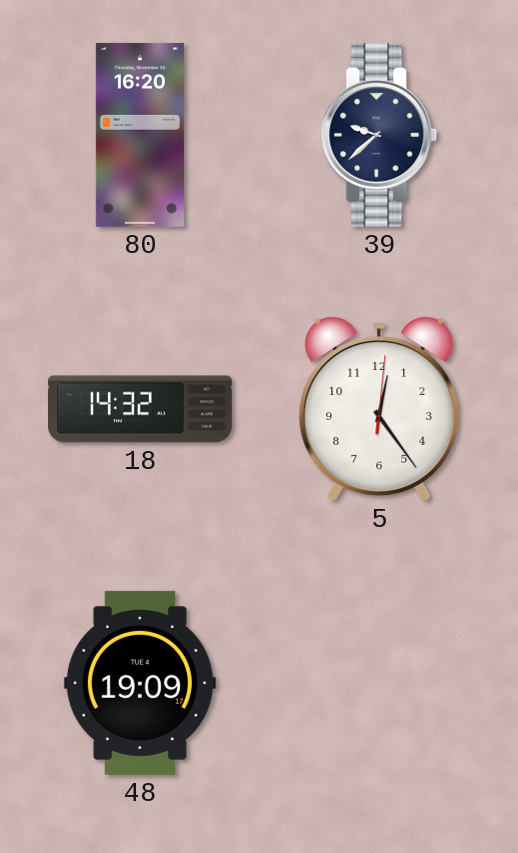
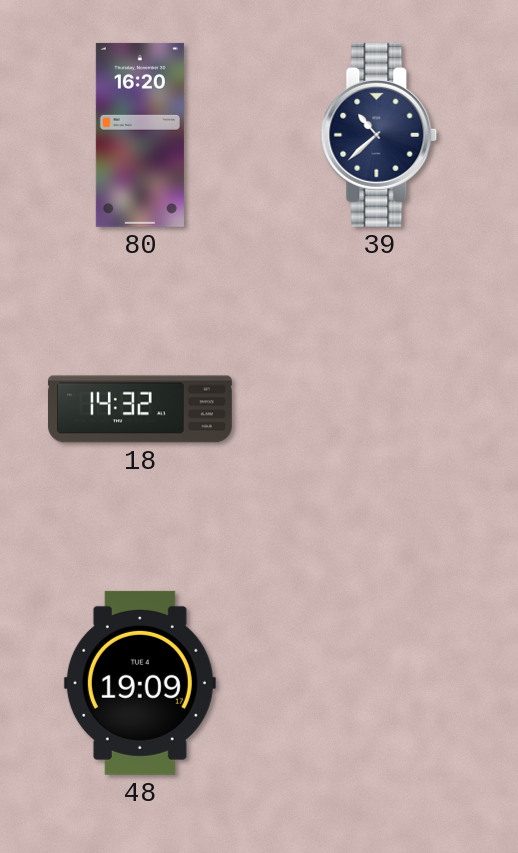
39: 9:38 -> 10:38 (379, 135)
5: 12:24 -> none (379, 409)
